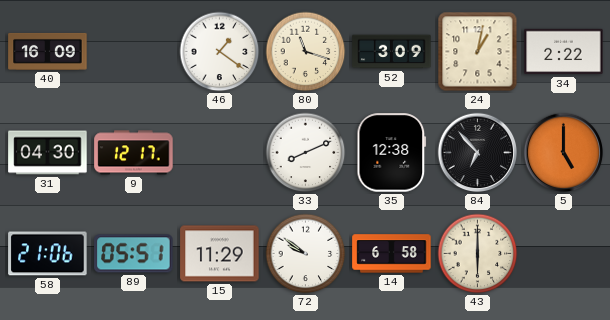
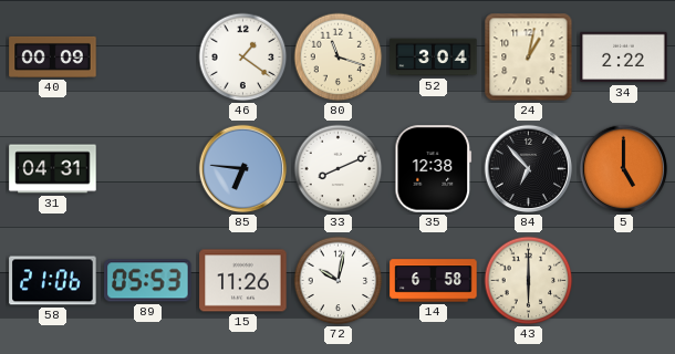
40: 16:09 -> 00:09 (53, 56)
52: 3:09 -> 3:04 (434, 58)
31: 04:30 -> 04:31 (53, 169)
9: 12:17 -> none (134, 153)
85: none -> 6:46 (243, 169)
89: 05:51 -> 05:53 (148, 281)
15: 11:29 -> 11:26 (243, 281)
72: 9:51 -> 10:02 (339, 281)
